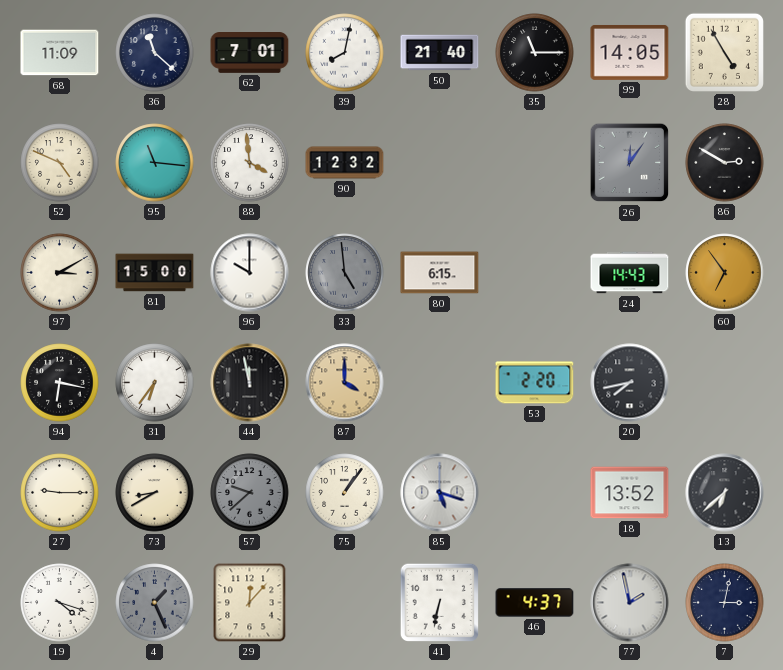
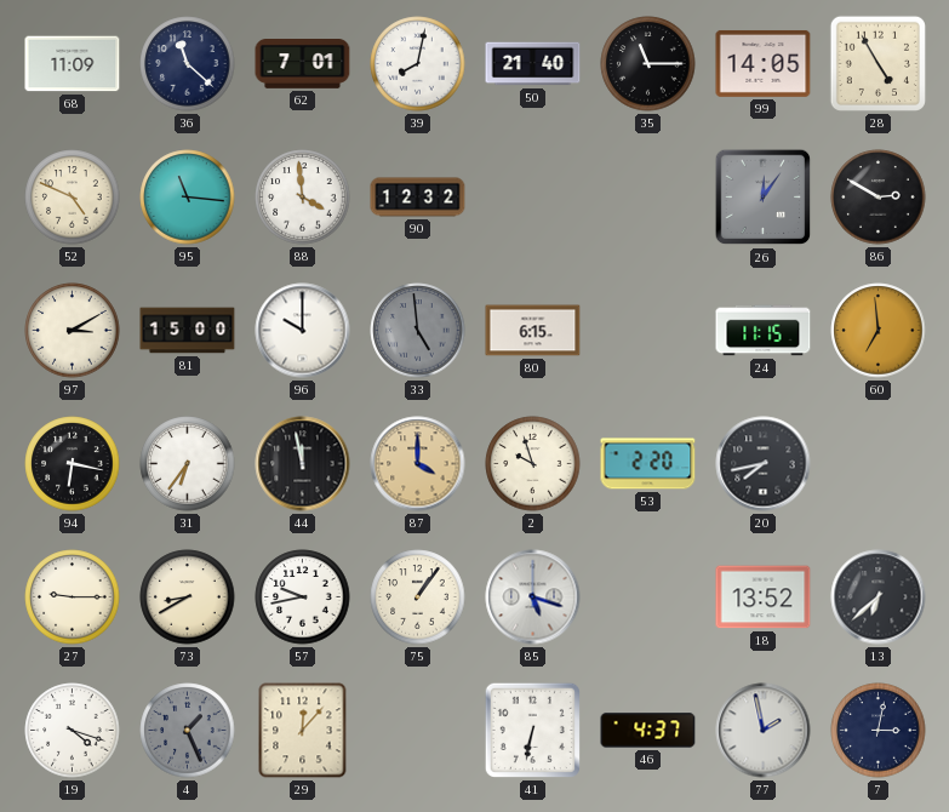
24: 14:43 -> 11:15 (764, 331)
60: 6:54 -> 6:59 (879, 331)
2: none -> 9:57 (533, 464)
57: 9:38 -> 9:43 (303, 597)
57 dial: grey -> white (303, 597)
